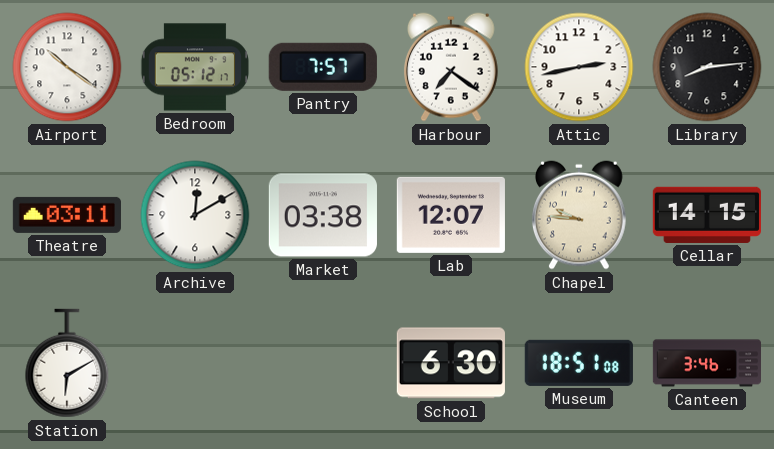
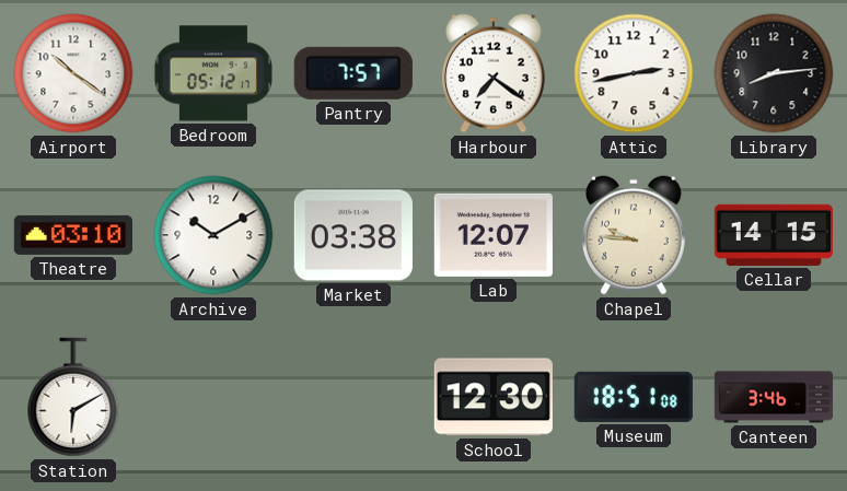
Theatre: 03:11 -> 03:10 (73, 235)
Archive: 12:10 -> 10:10 (213, 235)
School: 6:30 -> 12:30 (494, 397)
